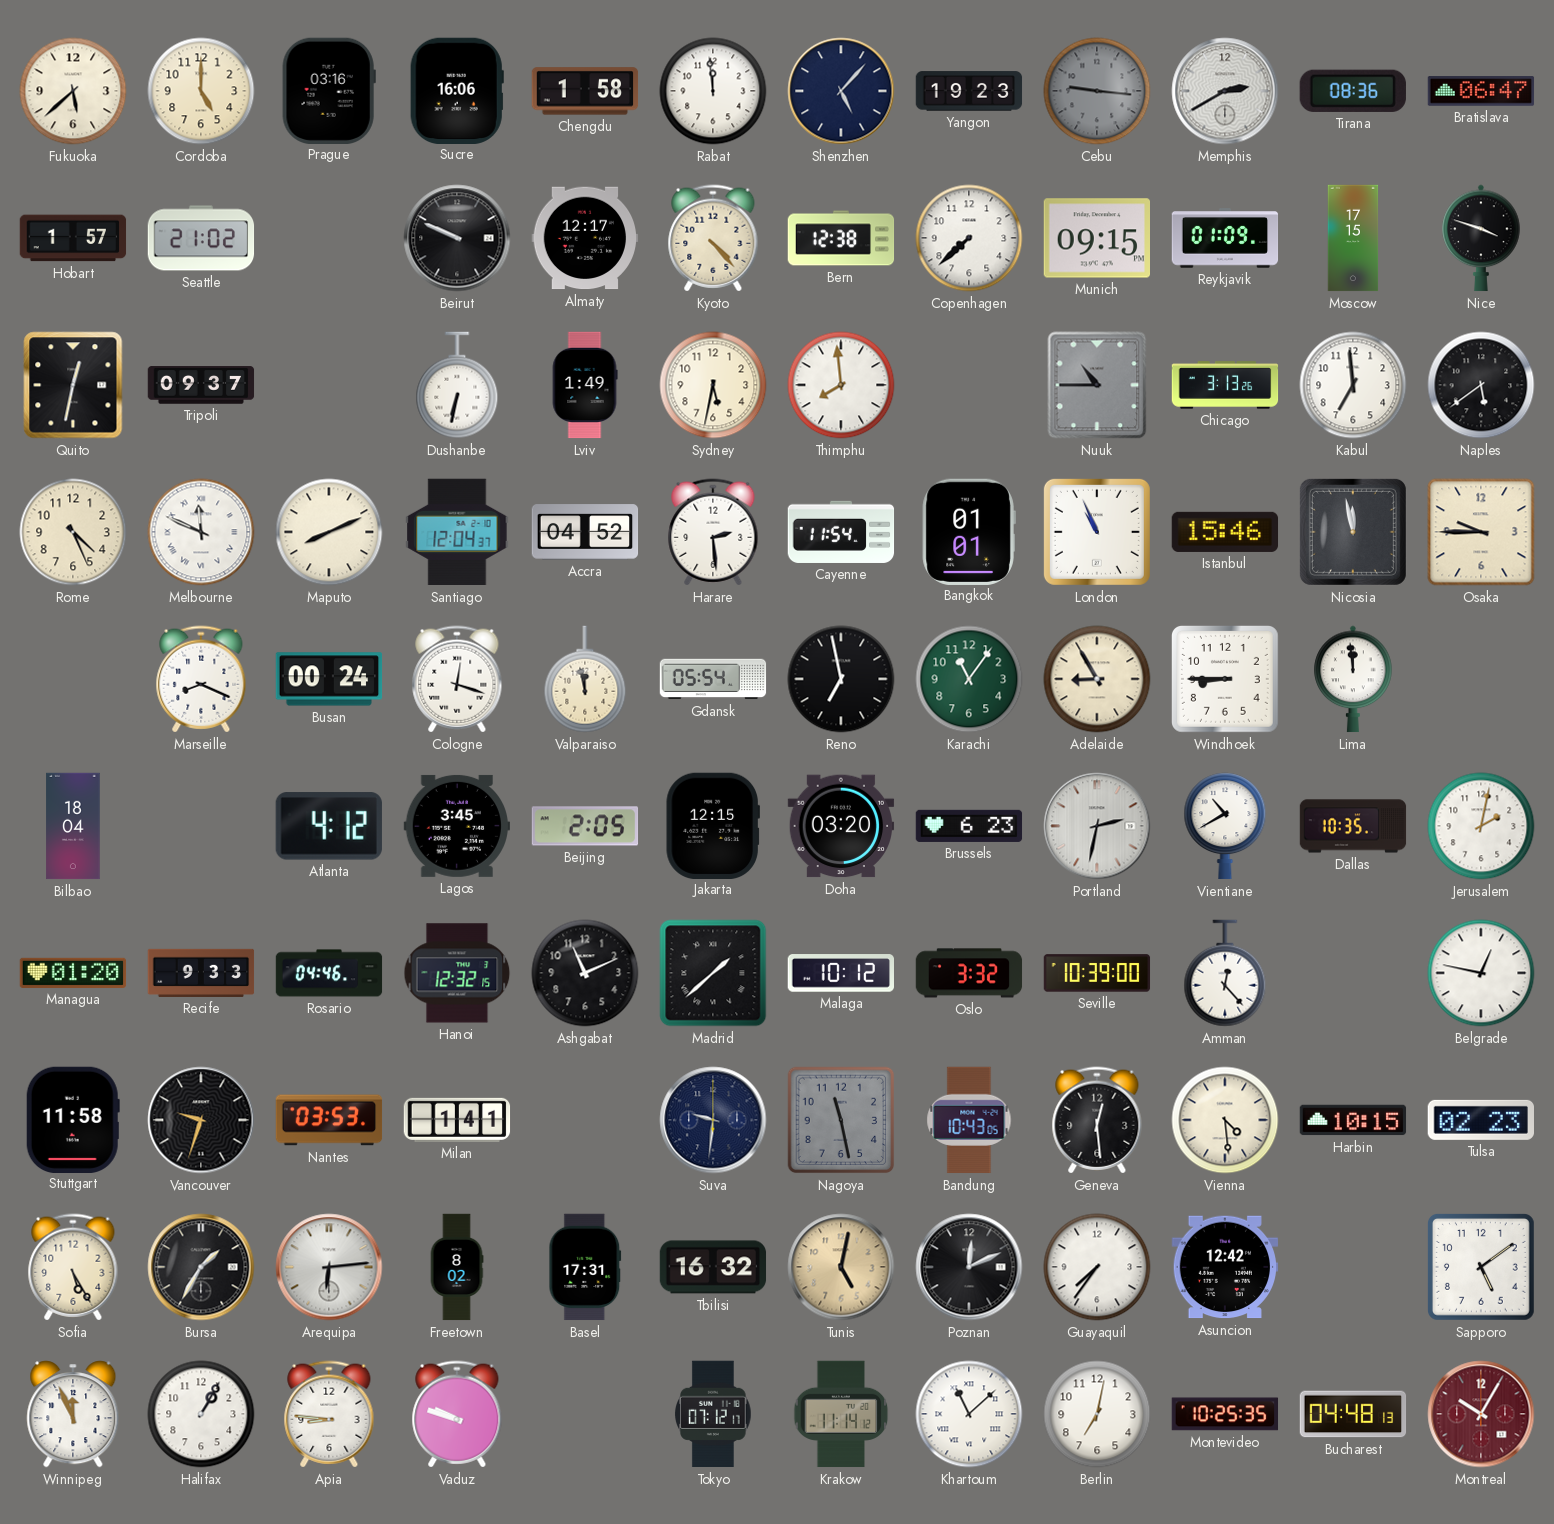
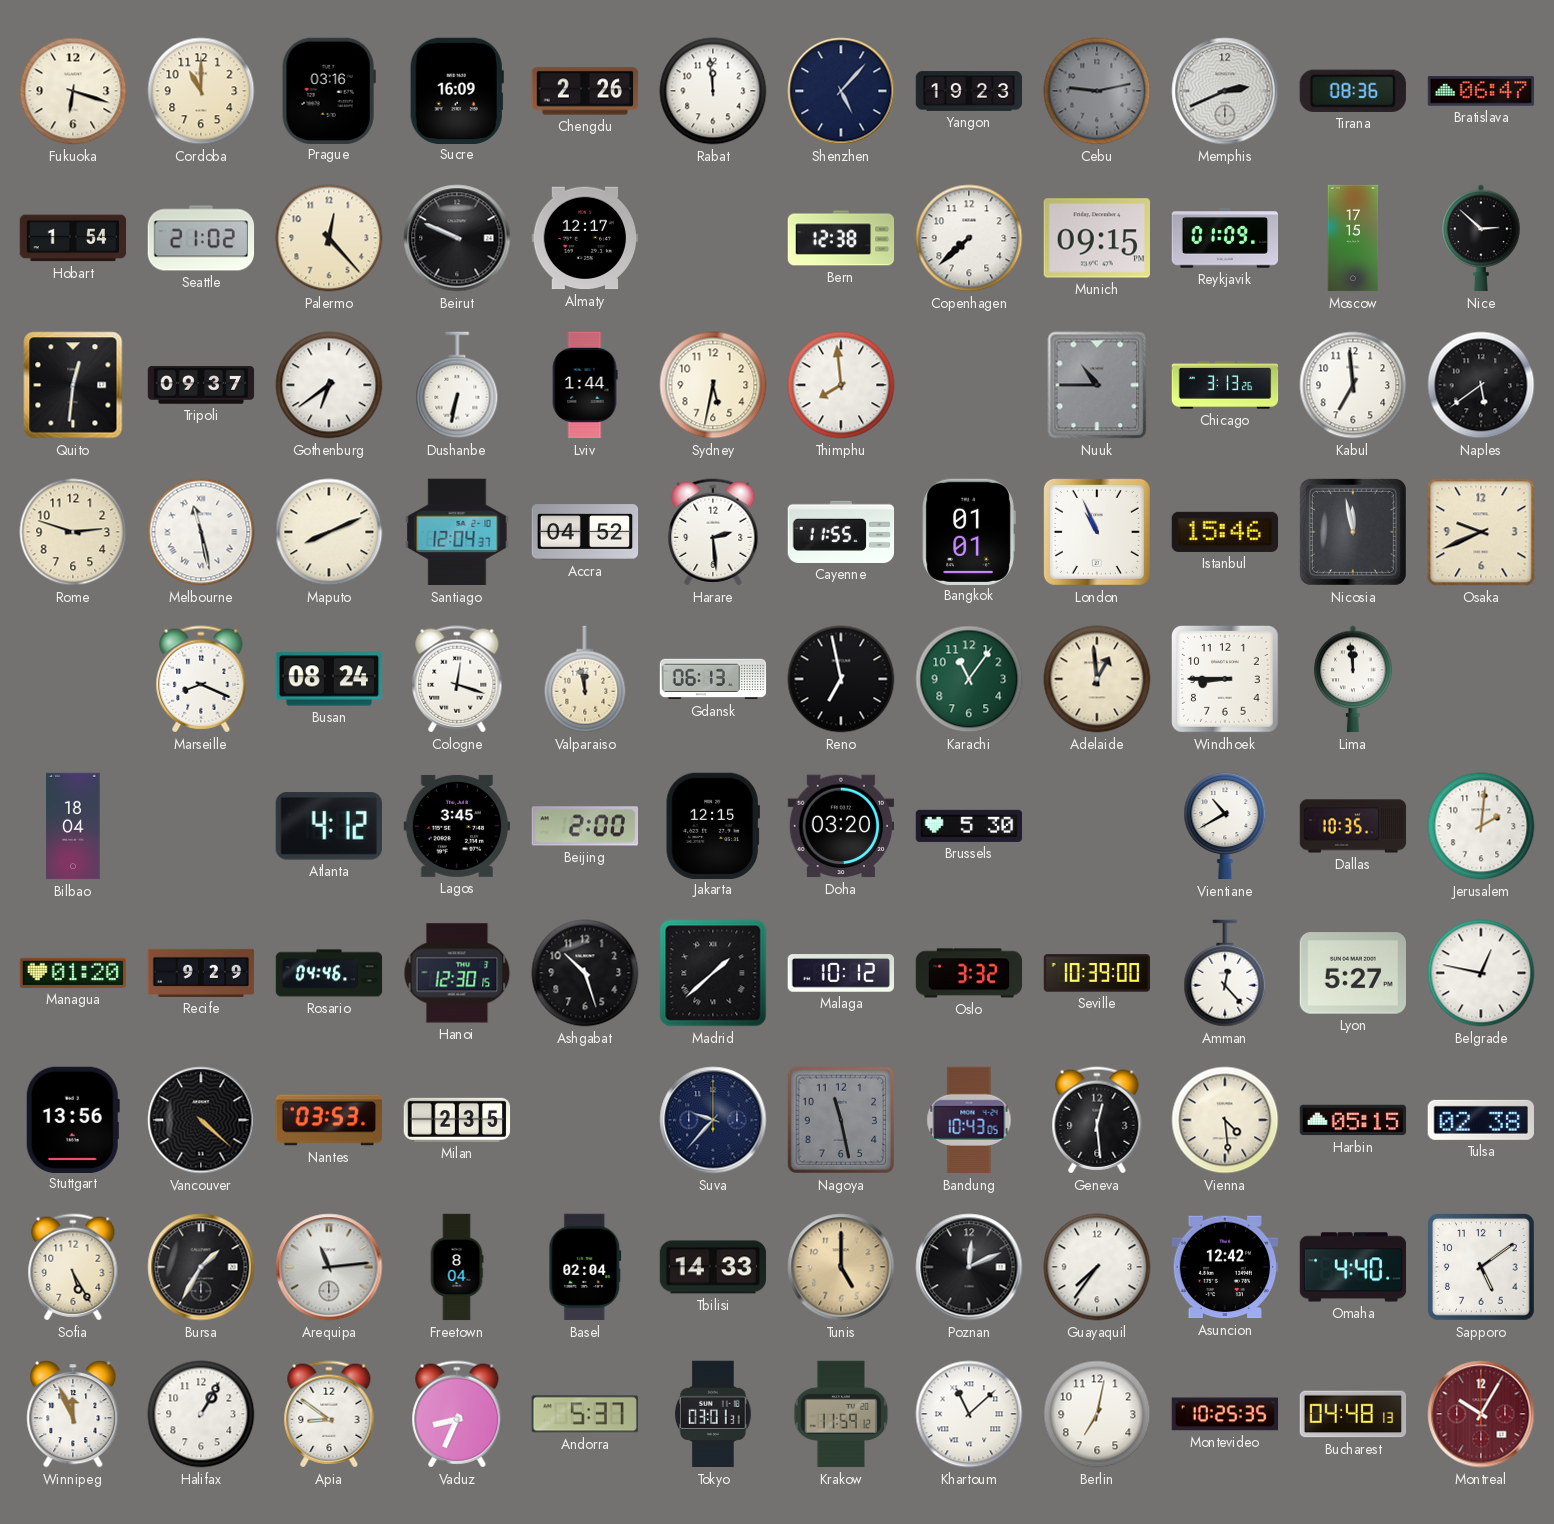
Fukuoka: 5:38 -> 6:18 (73, 91)
Cordoba: 5:00 -> 11:00 (201, 91)
Sucre: 16:06 -> 16:09 (457, 90)
Chengdu: 1:58 -> 2:26 (585, 91)
Cebu: 9:16 -> 9:13 (1097, 91)
Memphis: 2:40 -> 2:41 (1225, 91)
Hobart: 1:57 -> 1:54 (73, 238)
Palermo: none -> 12:23 (329, 238)
Kyoto: 4:23 -> none (713, 238)
Nice: 3:48 -> 2:52 (1481, 238)
Quito: 12:32 -> 12:31 (73, 385)
Gothenburg: none -> 6:39 (329, 385)
Lviv: 1:49 -> 1:44 (585, 385)
Rome: 4:26 -> 2:48 (73, 532)
Melbourne: 11:49 -> 11:28 (201, 532)
Cayenne: 11:54 -> 11:55 (841, 532)
Osaka: 9:45 -> 9:41 (1481, 532)
Busan: 00:24 -> 08:24 (329, 679)
Gdansk: 05:54 -> 06:13 (713, 679)
Adelaide: 8:55 -> 12:59 (1097, 679)
Beijing: 2:05 -> 2:00 (585, 826)
Brussels: 6:23 -> 5:30 (969, 826)
Portland: 2:32 -> none (1097, 826)
Jerusalem: 2:02 -> 2:01 (1481, 826)
Recife: 9:33 -> 9:29 (201, 973)
Hanoi: 12:32 -> 12:30 (457, 973)
Ashgabat: 11:11 -> 10:27 (585, 973)
Lyon: none -> 5:27 (1352, 973)
Stuttgart: 11:58 -> 13:56 (73, 1119)
Vancouver: 9:33 -> 4:22 (201, 1120)
Milan: 1:41 -> 2:35 (457, 1120)
Suva: 9:31 -> 9:37 (713, 1120)
Harbin: 10:15 -> 05:15 (1353, 1120)
Tulsa: 02:23 -> 02:38 (1480, 1120)
Arequipa: 6:14 -> 11:14 (329, 1267)
Freetown: 8:02 -> 8:04 (457, 1267)
Basel: 17:31 -> 02:04 (585, 1267)
Tbilisi: 16:32 -> 14:33 (713, 1267)
Tunis: 5:02 -> 5:00 (841, 1267)
Omaha: none -> 4:40 (1353, 1267)
Apia: 8:46 -> 8:51 (329, 1414)
Vaduz: 9:48 -> 8:34 (457, 1414)
Andorra: none -> 5:37 (584, 1414)
Tokyo: 07:12 -> 03:01 (714, 1414)
Krakow: 11:14 -> 11:59 (841, 1414)
